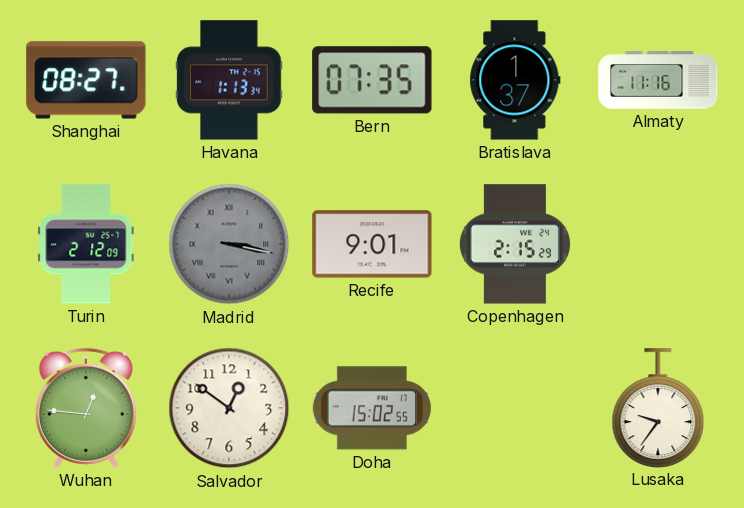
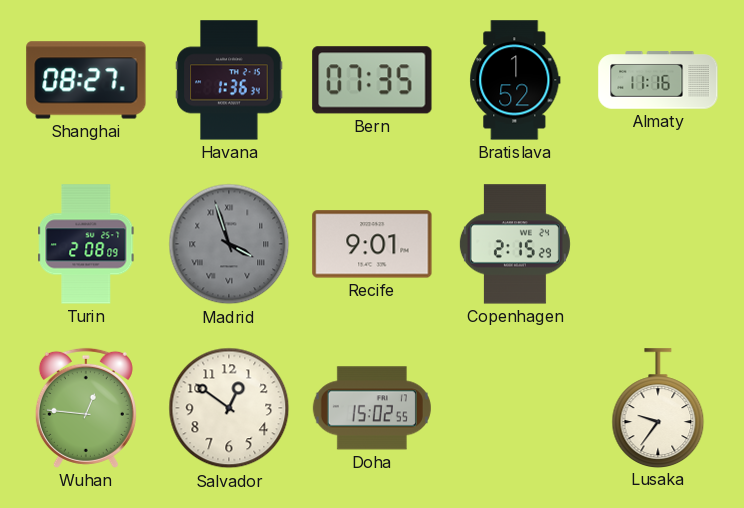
Havana: 1:13 -> 1:36 (229, 80)
Bratislava: 1:37 -> 1:52 (515, 80)
Turin: 2:12 -> 2:08 (86, 244)
Madrid: 3:17 -> 3:57 (229, 244)
